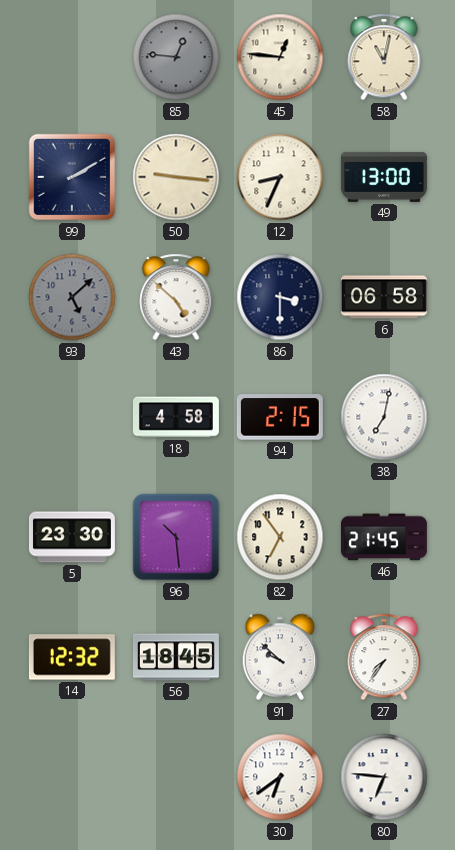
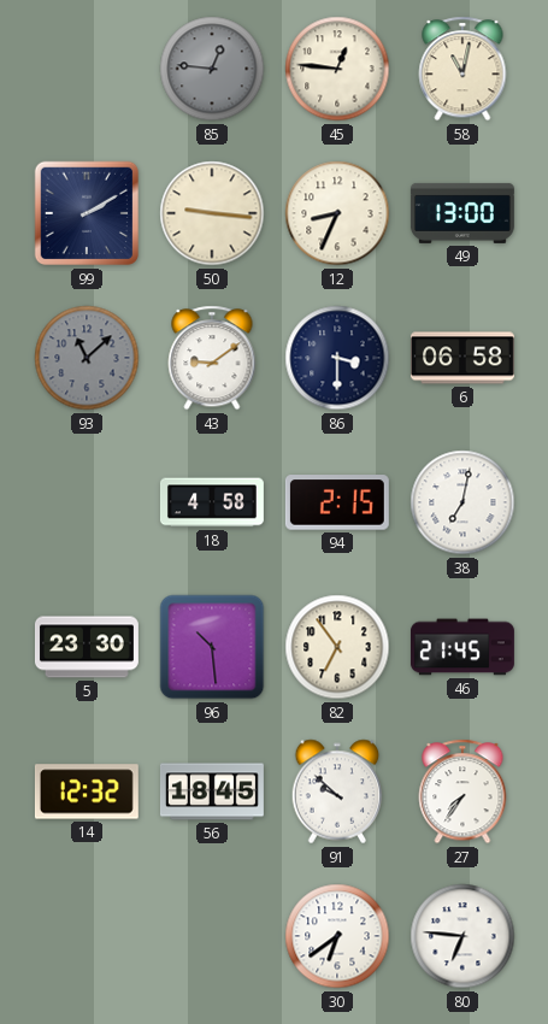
93: 5:08 -> 11:08 (87, 358)
43: 4:52 -> 9:09 (212, 358)
